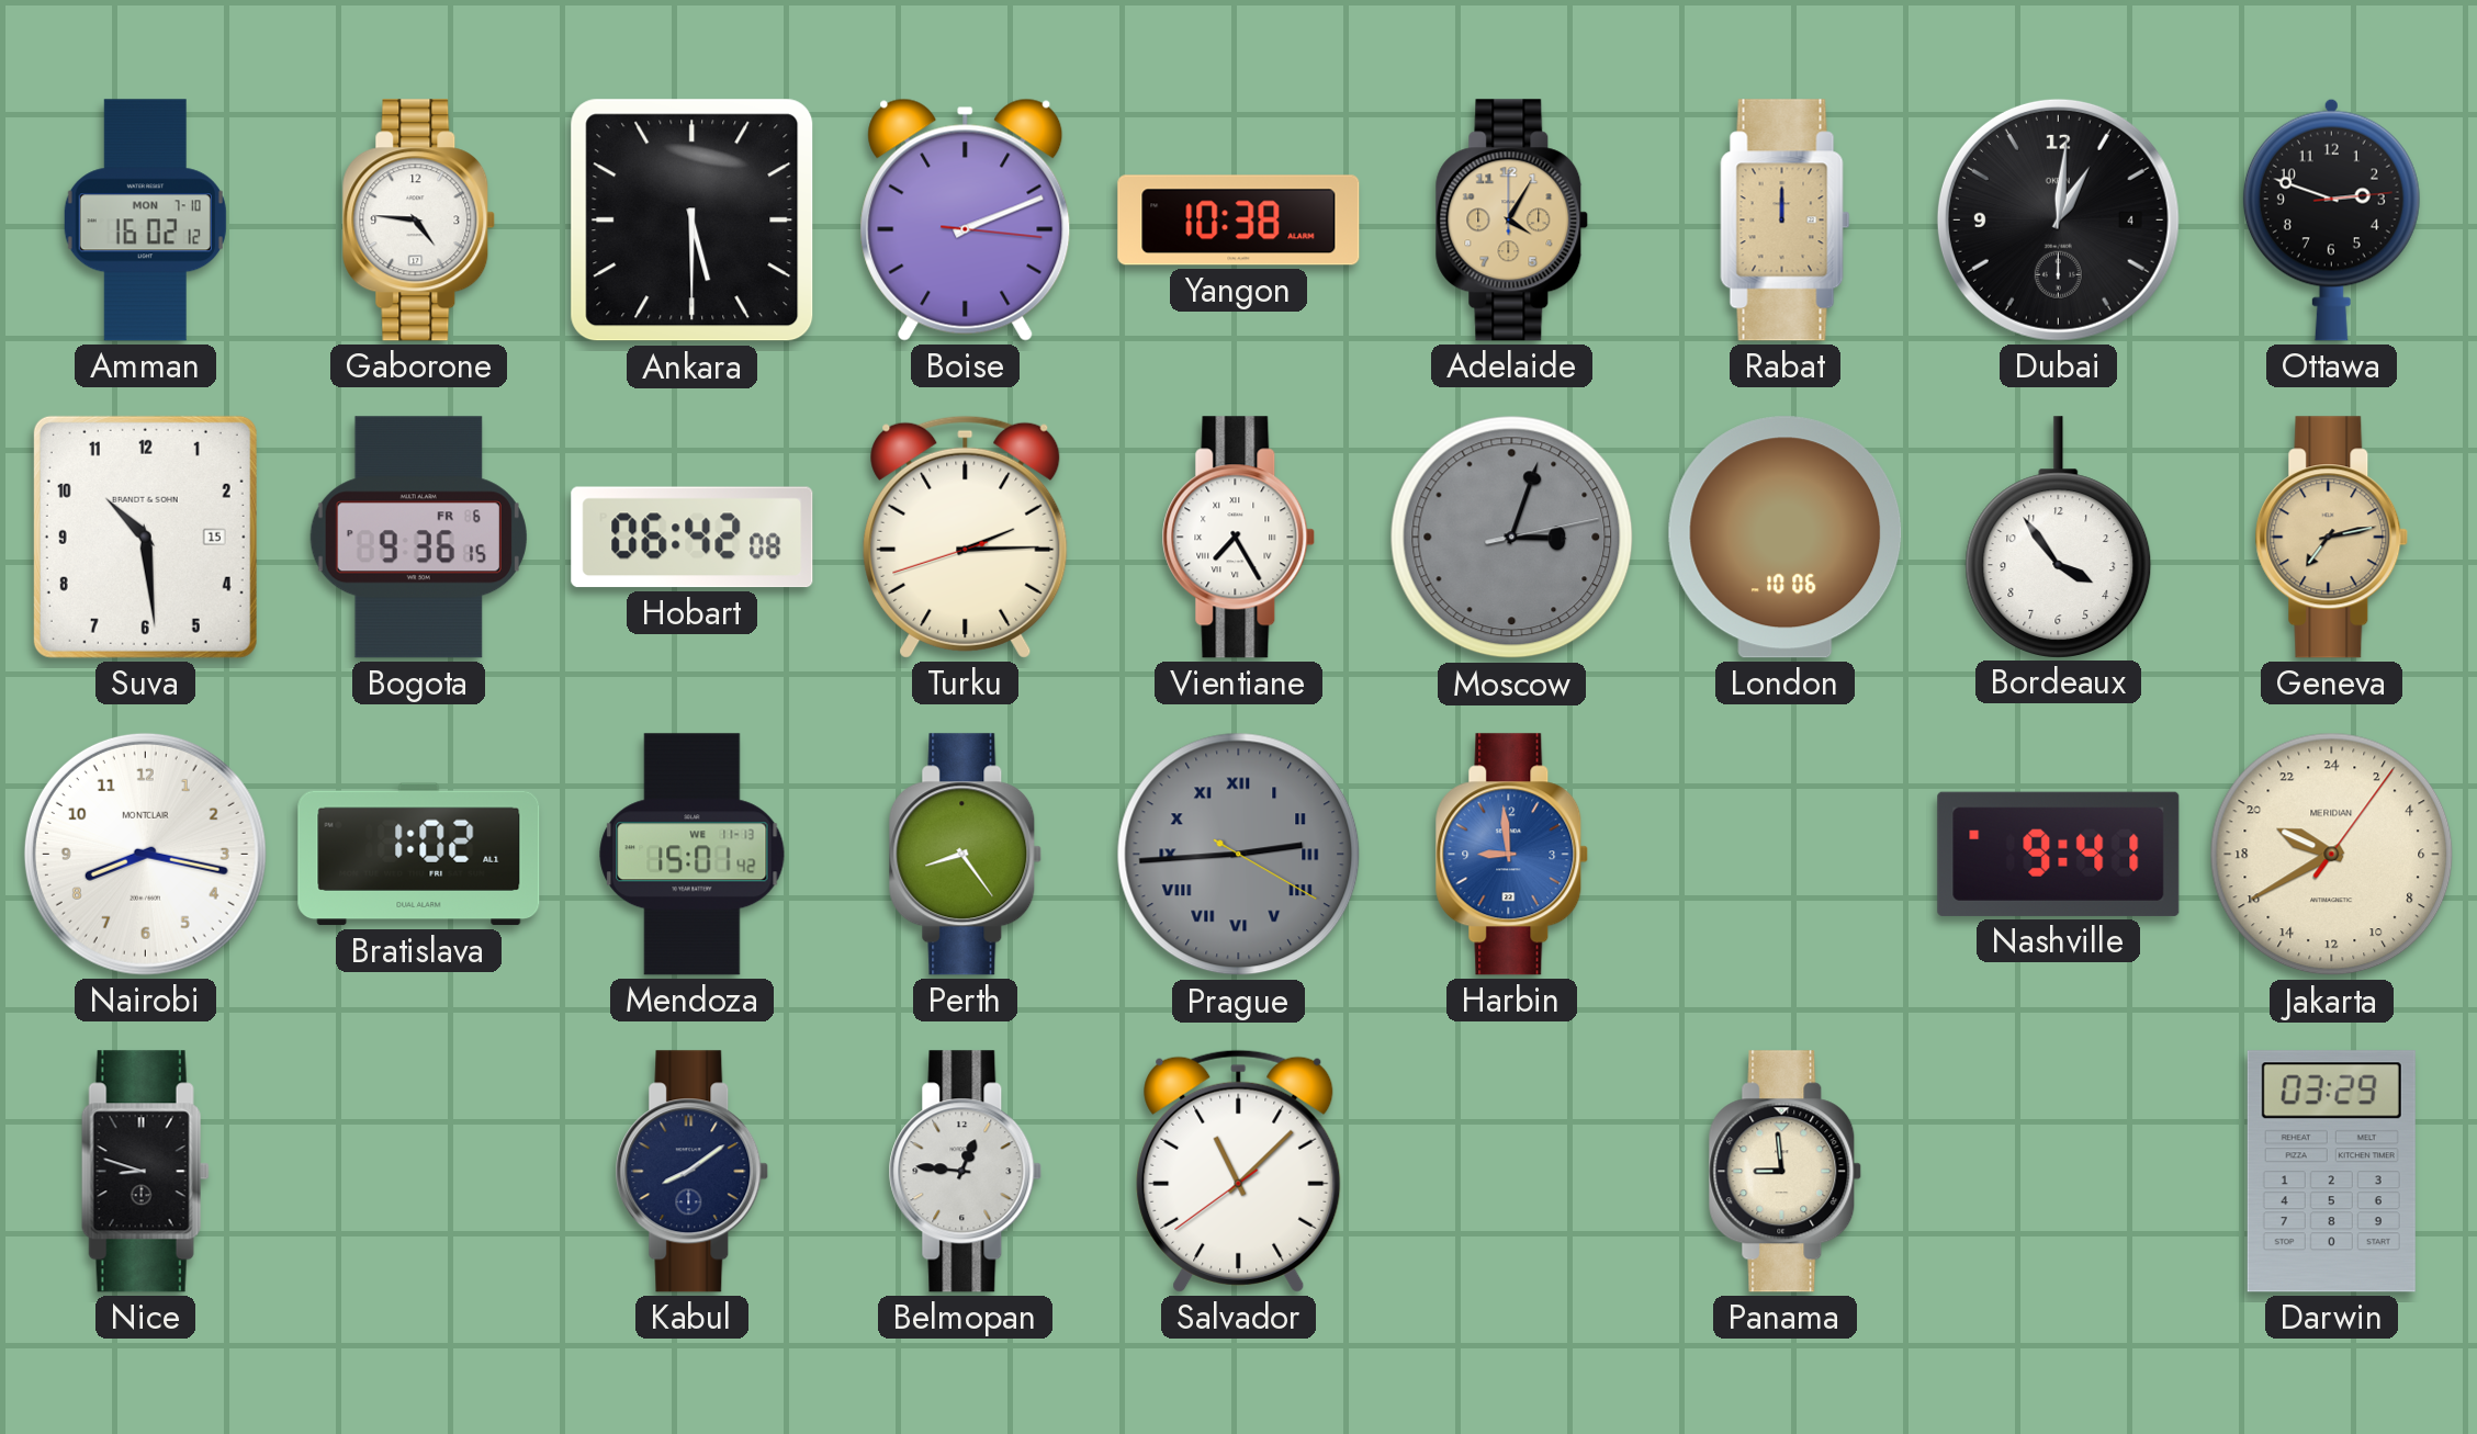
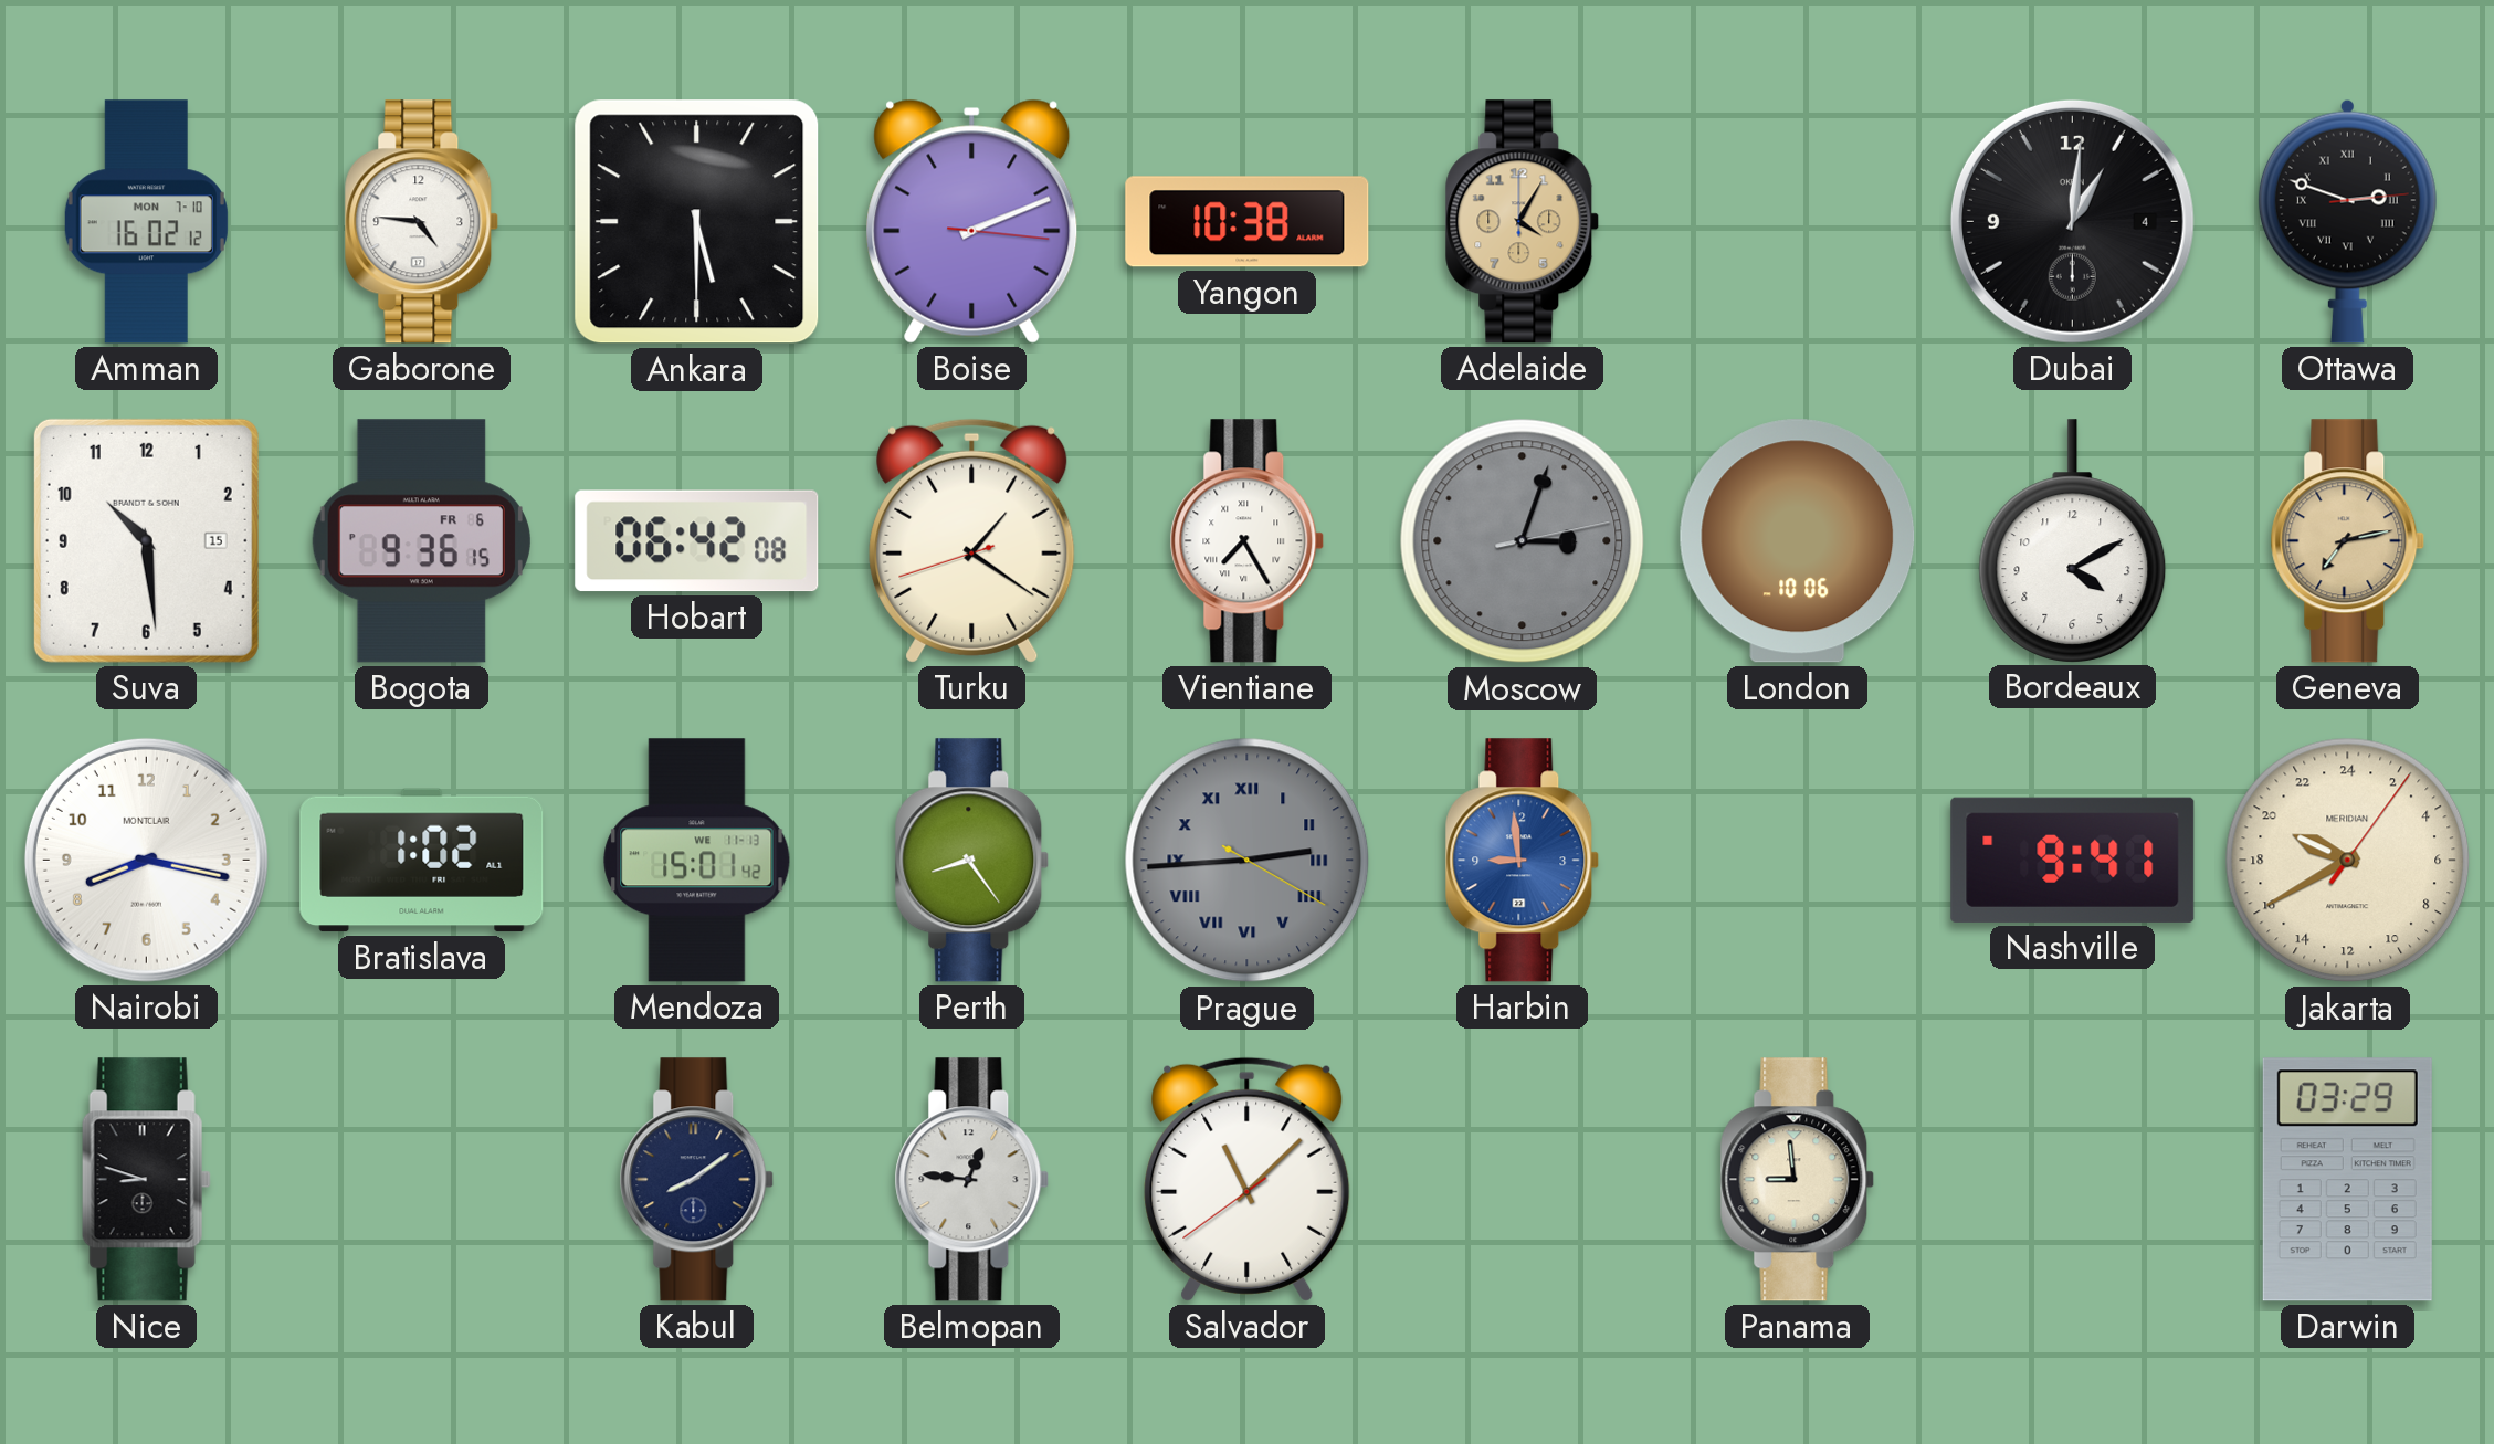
Rabat: 12:00 -> none (1786, 221)
Ottawa numerals: Arabic -> Roman (2347, 221)
Turku: 2:14 -> 1:20 (972, 540)
Bordeaux: 3:54 -> 4:10 (2073, 540)
